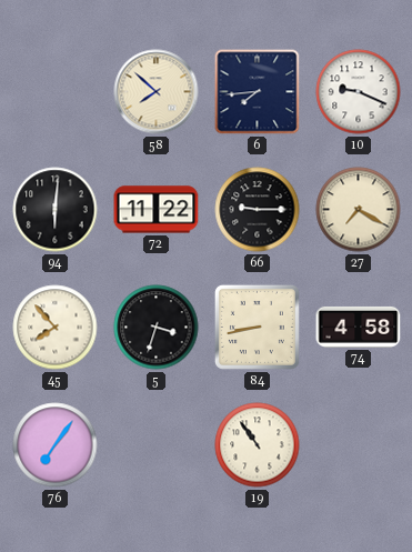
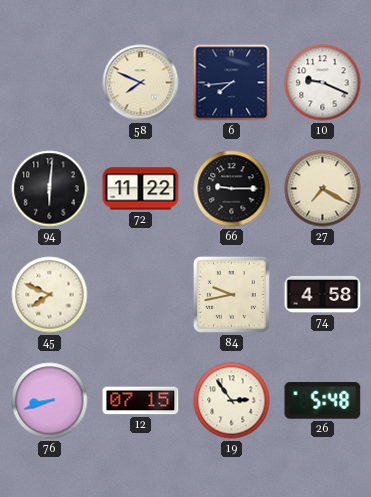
58: 7:52 -> 7:49 (141, 83)
45: 7:53 -> 7:49 (50, 295)
5: 3:33 -> none (157, 328)
84: 8:43 -> 9:43 (231, 294)
76: 7:06 -> 8:42 (50, 401)
12: none -> 07:15 (141, 401)
19: 10:54 -> 2:54 (232, 401)
26: none -> 5:48 (323, 401)
